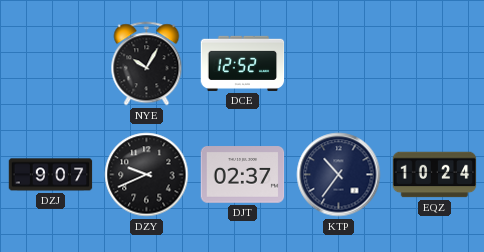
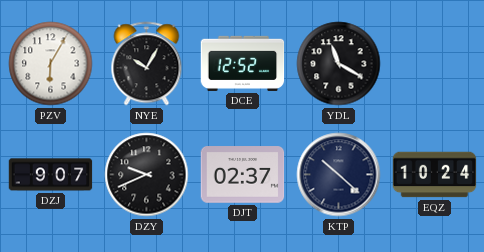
PZV: none -> 6:05 (51, 64)
YDL: none -> 11:20 (339, 64)
KTP: 10:36 -> 10:22 (339, 175)
